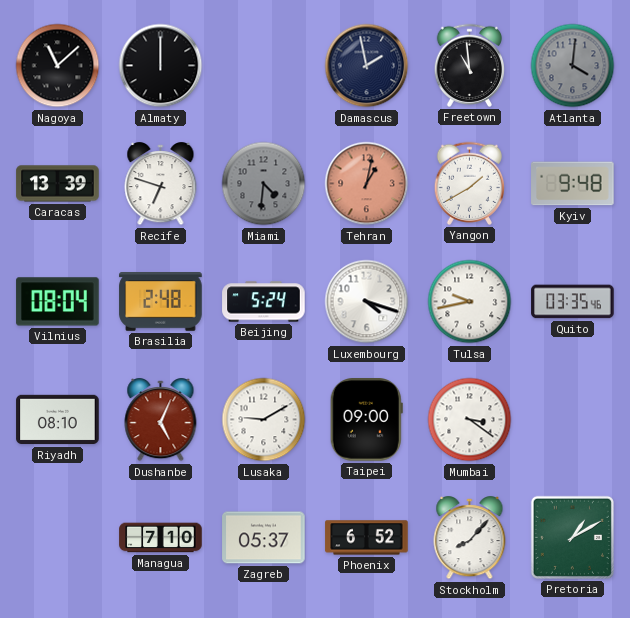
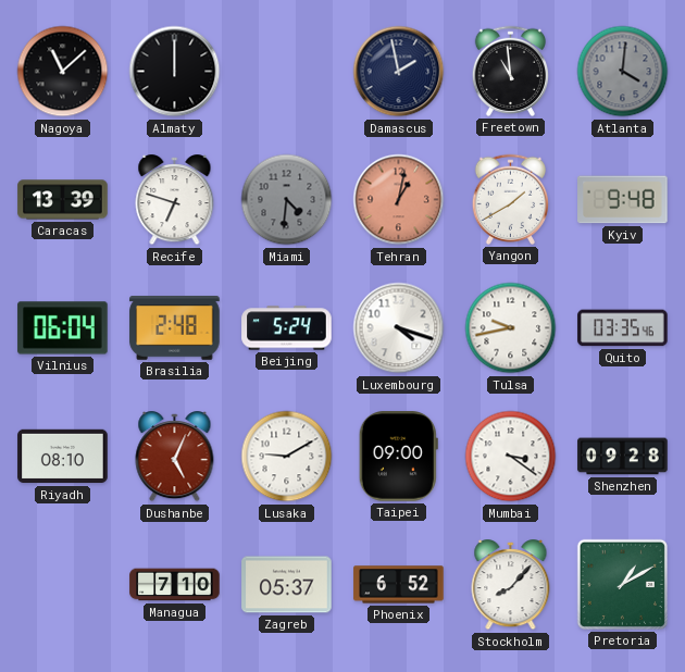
Vilnius: 08:04 -> 06:04 (63, 328)
Shenzhen: none -> 09:28 (623, 457)
